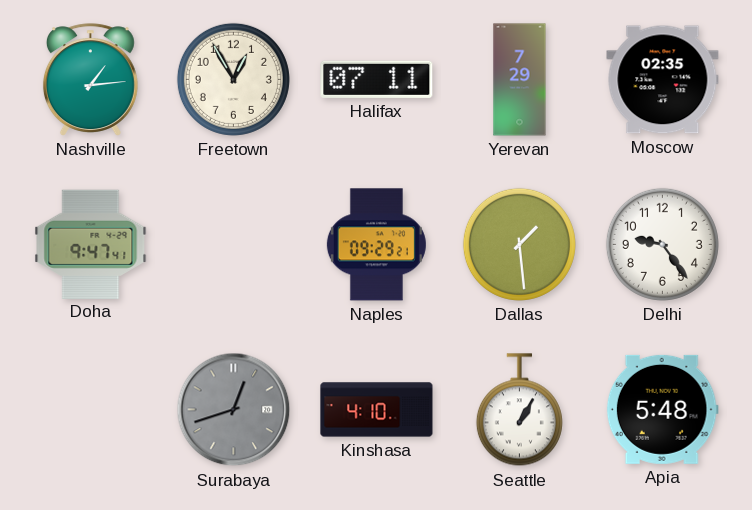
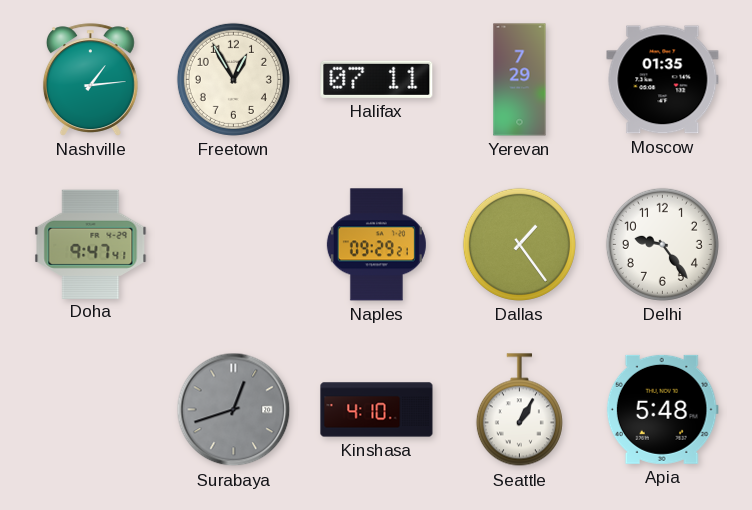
Moscow: 02:35 -> 01:35 (663, 80)
Dallas: 1:29 -> 1:24 (519, 244)
